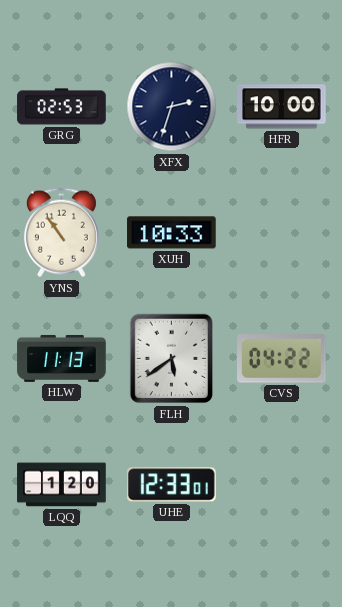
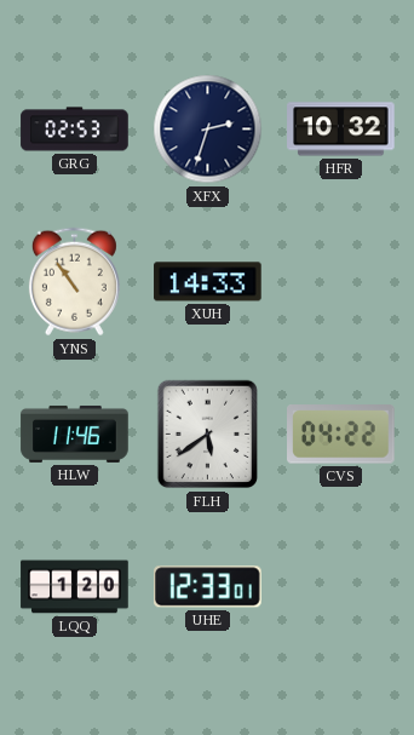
HFR: 10:00 -> 10:32 (341, 130)
XUH: 10:33 -> 14:33 (208, 282)
HLW: 11:13 -> 11:46 (75, 433)
